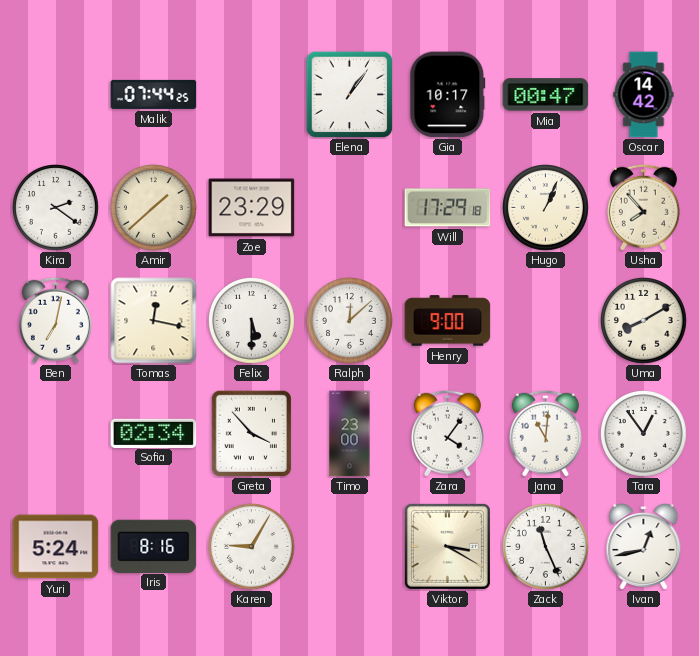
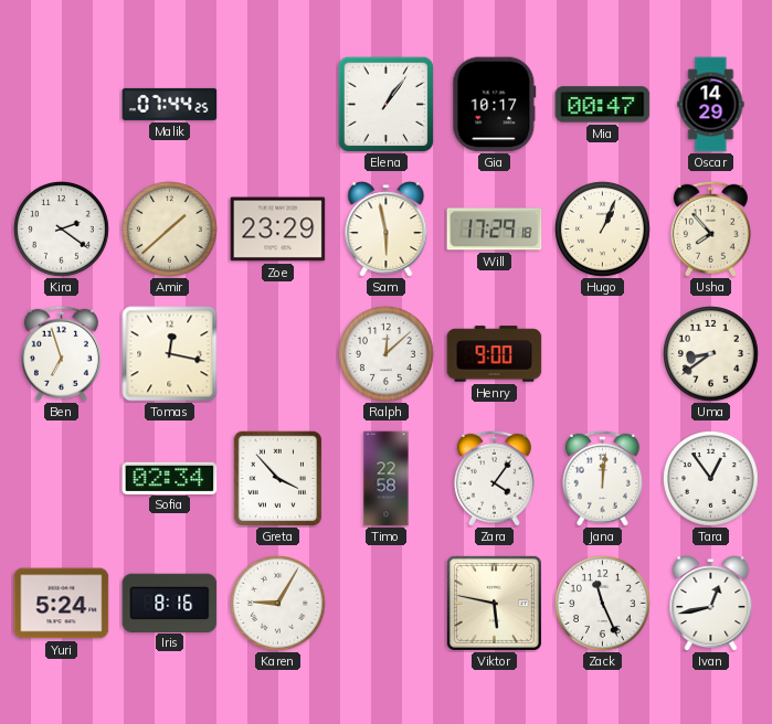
Oscar: 14:42 -> 14:29 (711, 105)
Sam: none -> 5:58 (387, 230)
Ben: 7:02 -> 6:57 (61, 353)
Felix: 5:30 -> none (252, 321)
Uma: 8:10 -> 8:39 (711, 354)
Timo: 23:00 -> 22:58 (387, 479)
Jana: 11:01 -> 12:01 (602, 478)
Viktor: 3:20 -> 5:47 (494, 603)
